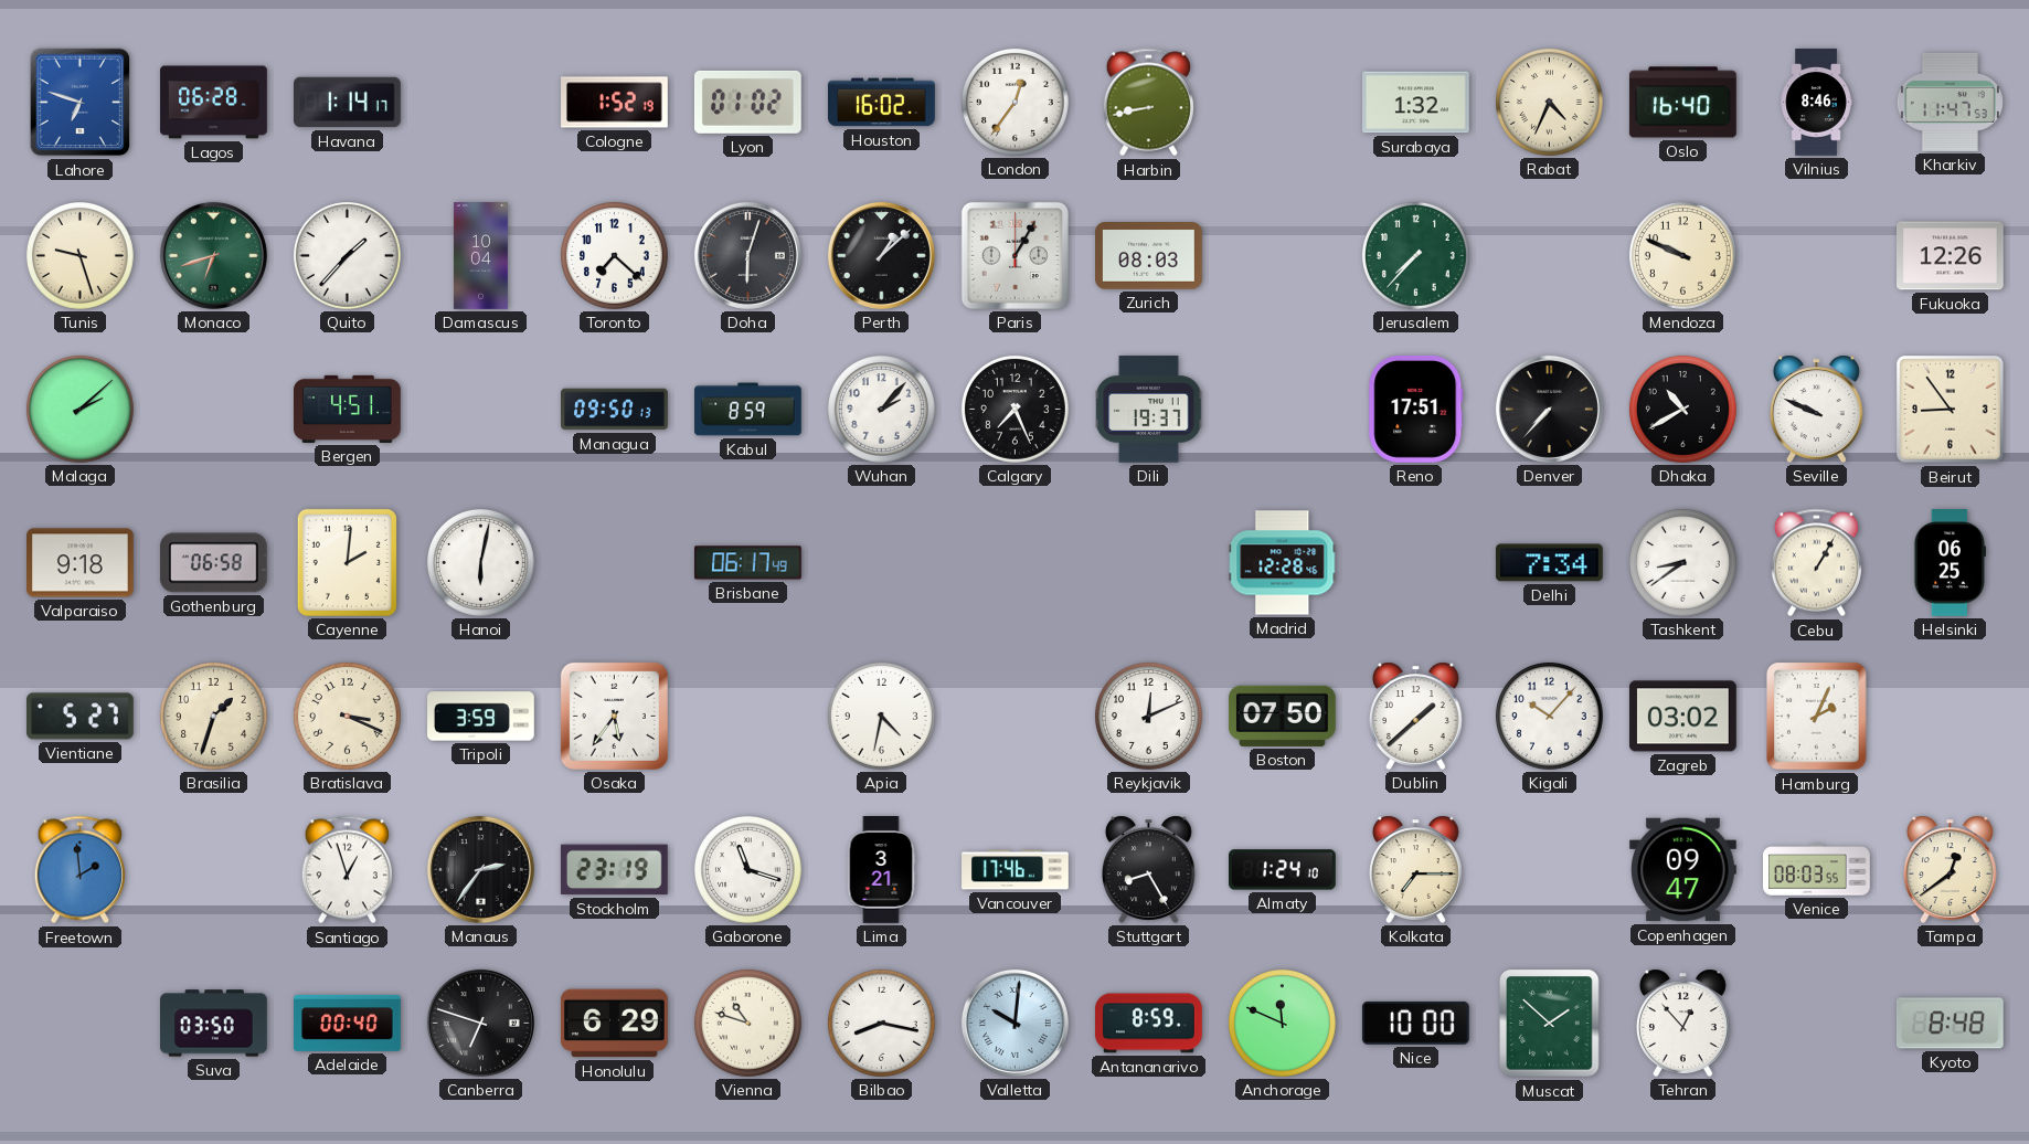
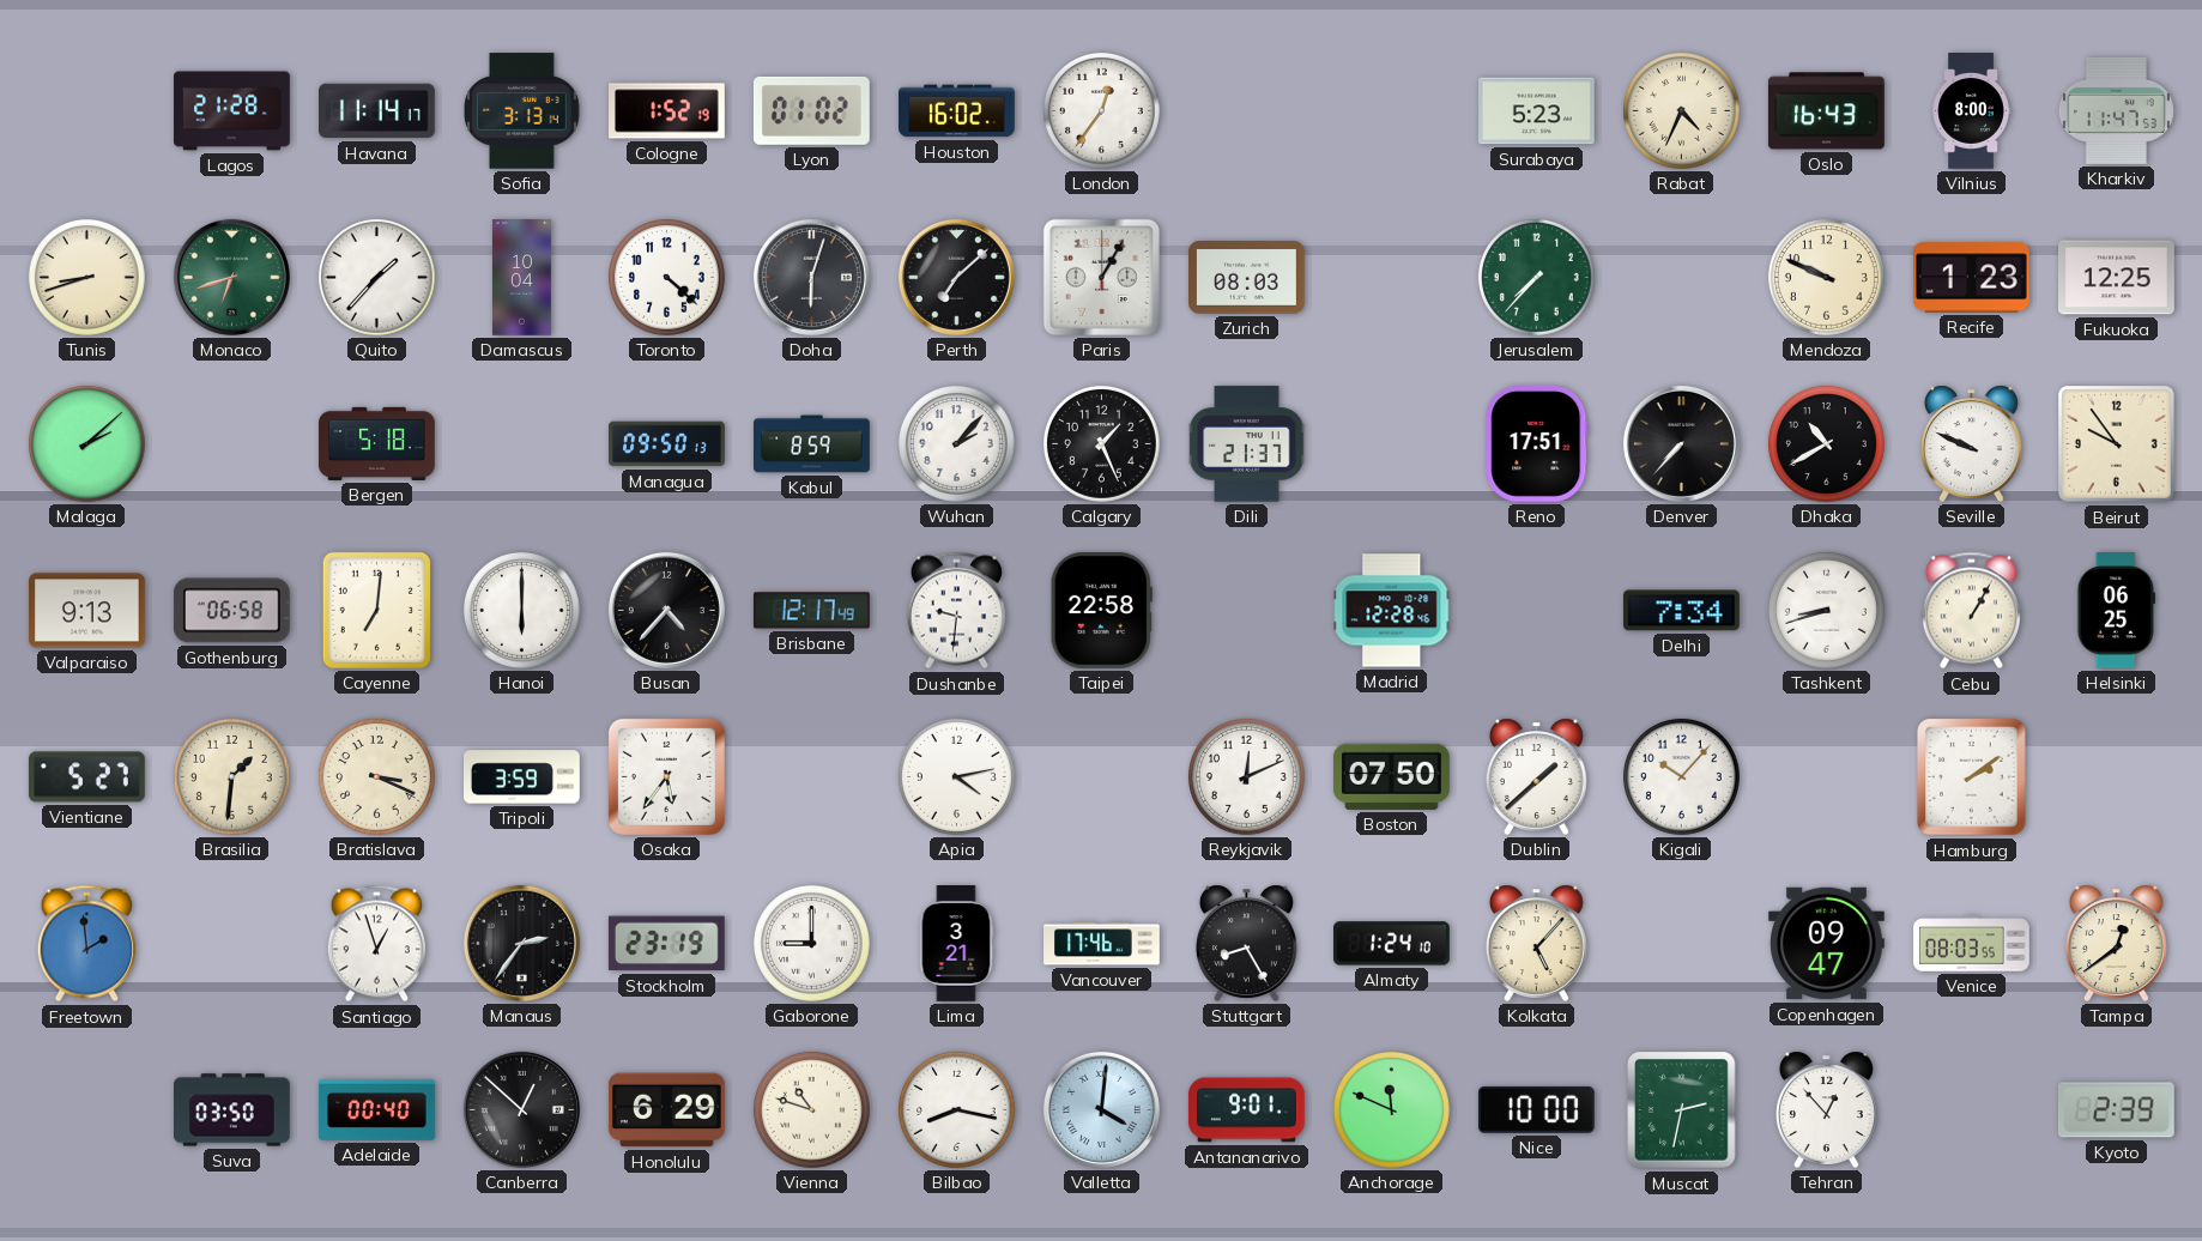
Lahore: 6:48 -> none (81, 103)
Lagos: 06:28 -> 21:28 (232, 111)
Havana: 1:14 -> 11:14 (377, 111)
Sofia: none -> 3:13 (522, 111)
Harbin: 8:43 -> none (1148, 103)
Surabaya: 1:32 -> 5:23 (1537, 111)
Oslo: 16:40 -> 16:43 (1826, 111)
Vilnius: 8:46 -> 8:00 (1971, 111)
Tunis: 9:27 -> 8:42 (86, 277)
Toronto: 7:22 -> 4:22 (666, 277)
Perth: 1:08 -> 7:08 (956, 277)
Recife: none -> 1:23 (1972, 278)
Fukuoka: 12:26 -> 12:25 (2117, 278)
Bergen: 4:51 -> 5:18 (377, 443)
Calgary: 7:26 -> 1:26 (1101, 443)
Dili: 19:37 -> 21:37 (1247, 444)
Beirut: 8:54 -> 9:54 (2117, 444)
Valparaiso: 9:18 -> 9:13 (87, 611)
Cayenne: 2:01 -> 7:01 (376, 610)
Hanoi: 6:02 -> 6:00 (521, 610)
Busan: none -> 4:37 (666, 610)
Brisbane: 06:17 -> 12:17 (811, 611)
Dushanbe: none -> 9:31 (956, 611)
Taipei: none -> 22:58 (1101, 610)
Tashkent: 8:39 -> 8:42 (1826, 610)
Brasilia: 1:33 -> 1:31 (231, 776)
Apia: 4:32 -> 4:13 (956, 776)
Zagreb: 03:02 -> none (1682, 717)
Hamburg: 2:04 -> 2:09 (1972, 777)
Gaborone: 11:18 -> 9:00 (811, 943)
Kolkata: 7:15 -> 5:07 (1536, 943)
Canberra: 6:48 -> 12:52 (521, 1109)
Valletta: 10:01 -> 4:01 (1101, 1109)
Antananarivo: 8:59 -> 9:01 (1247, 1110)
Muscat: 1:52 -> 2:32 (1682, 1110)
Kyoto: 8:48 -> 2:39 (2116, 1110)
